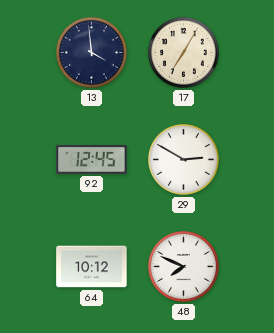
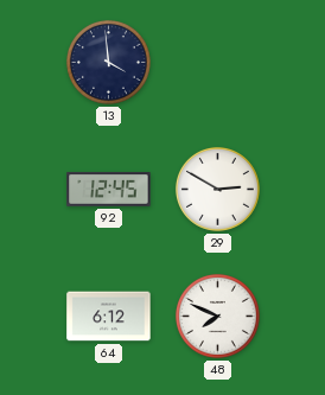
17: 7:05 -> none (183, 52)
64: 10:12 -> 6:12 (109, 317)
